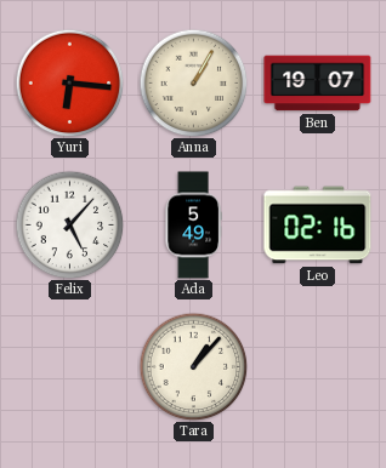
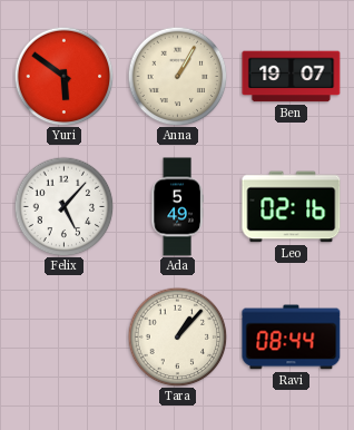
Yuri: 6:16 -> 5:51 (63, 76)
Ravi: none -> 08:44 (292, 338)
